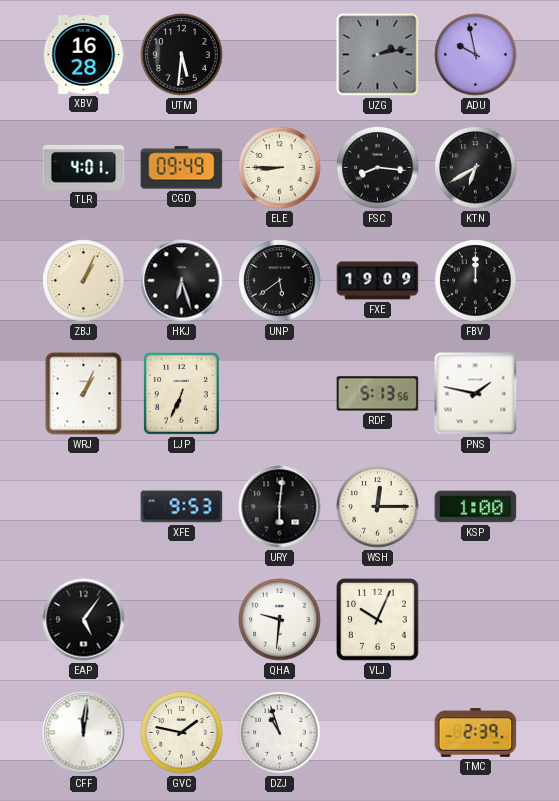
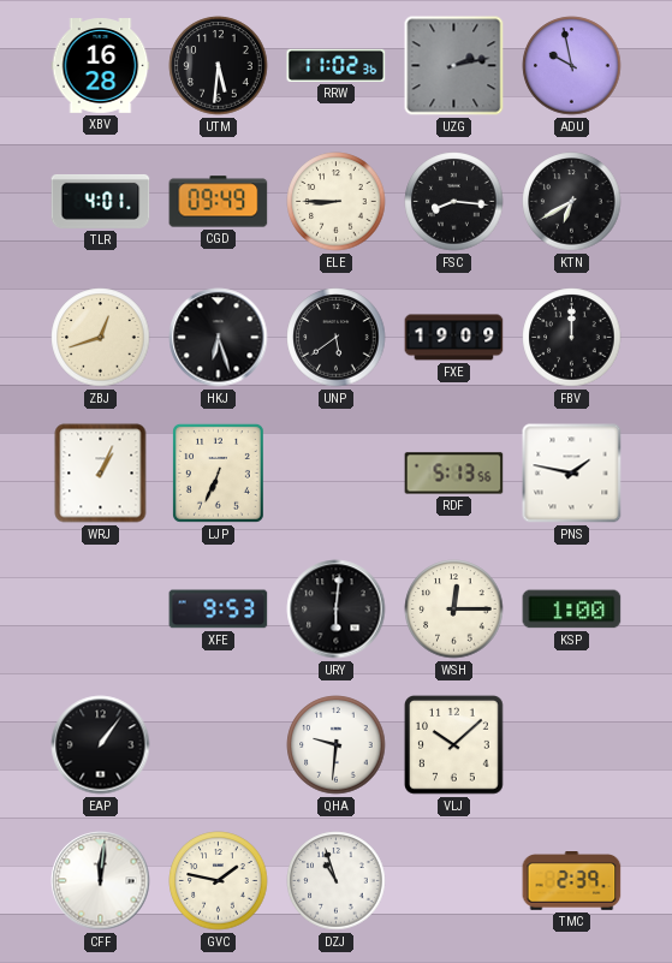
RRW: none -> 11:02 (337, 65)
ZBJ: 1:04 -> 12:42 (101, 338)
EAP: 5:06 -> 1:06 (101, 745)
VLJ: 10:04 -> 10:08 (454, 745)
